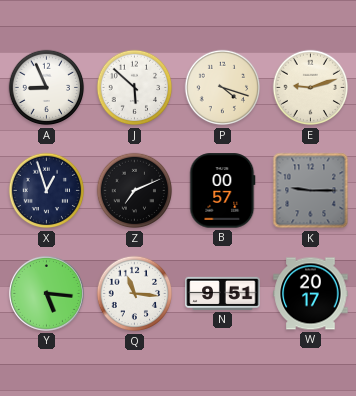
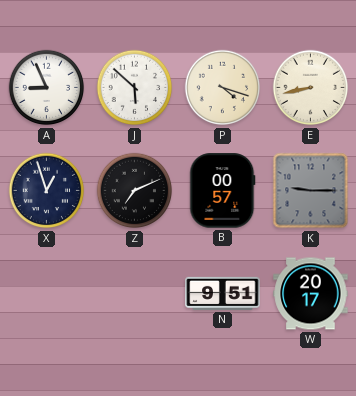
E: 9:12 -> 8:43 (311, 88)
Y: 5:16 -> none (46, 293)
Q: 11:16 -> none (135, 294)
